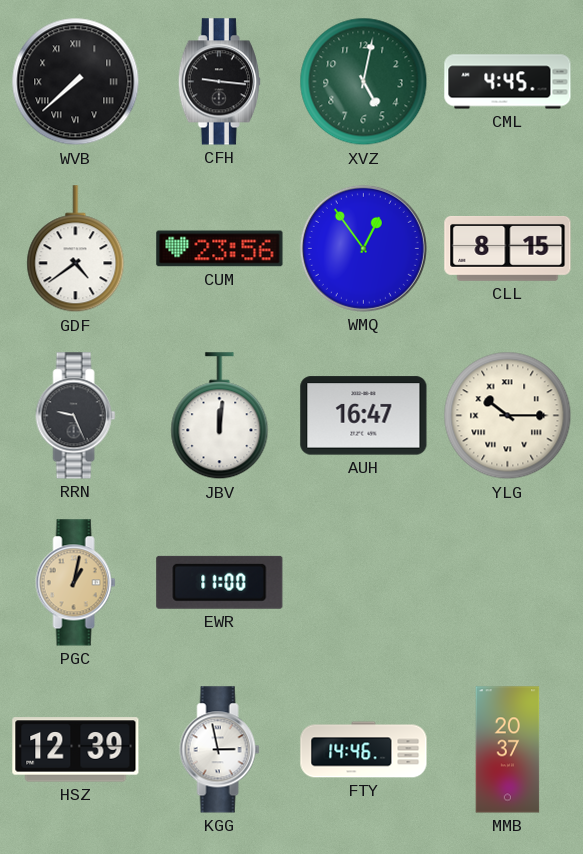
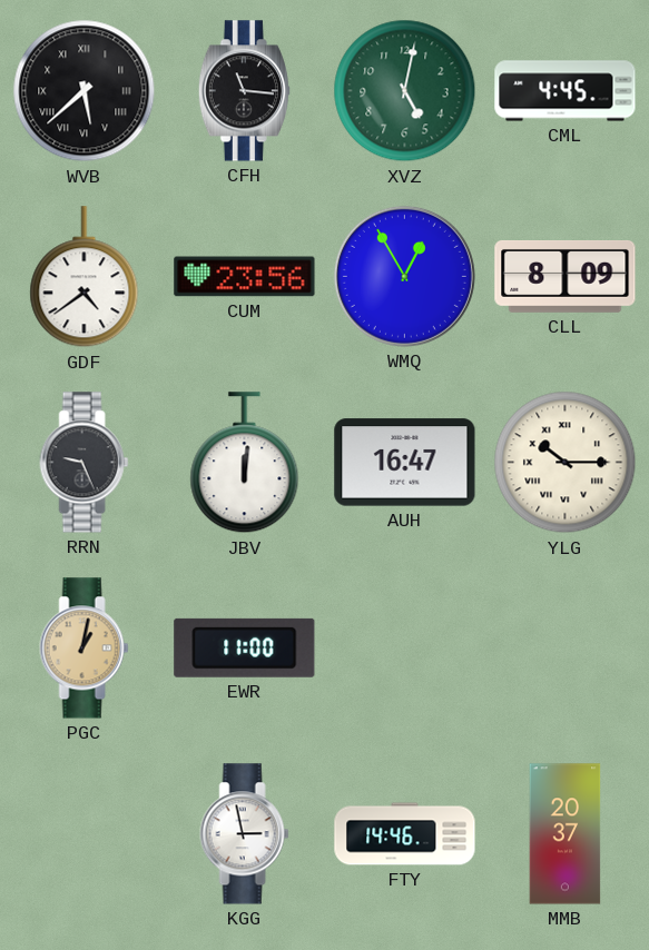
WVB: 7:38 -> 5:38 (85, 91)
CFH: 9:16 -> 11:16 (244, 91)
WMQ: 12:54 -> 12:55 (404, 276)
CLL: 8:15 -> 8:09 (566, 277)
HSZ: 12:39 -> none (76, 750)
